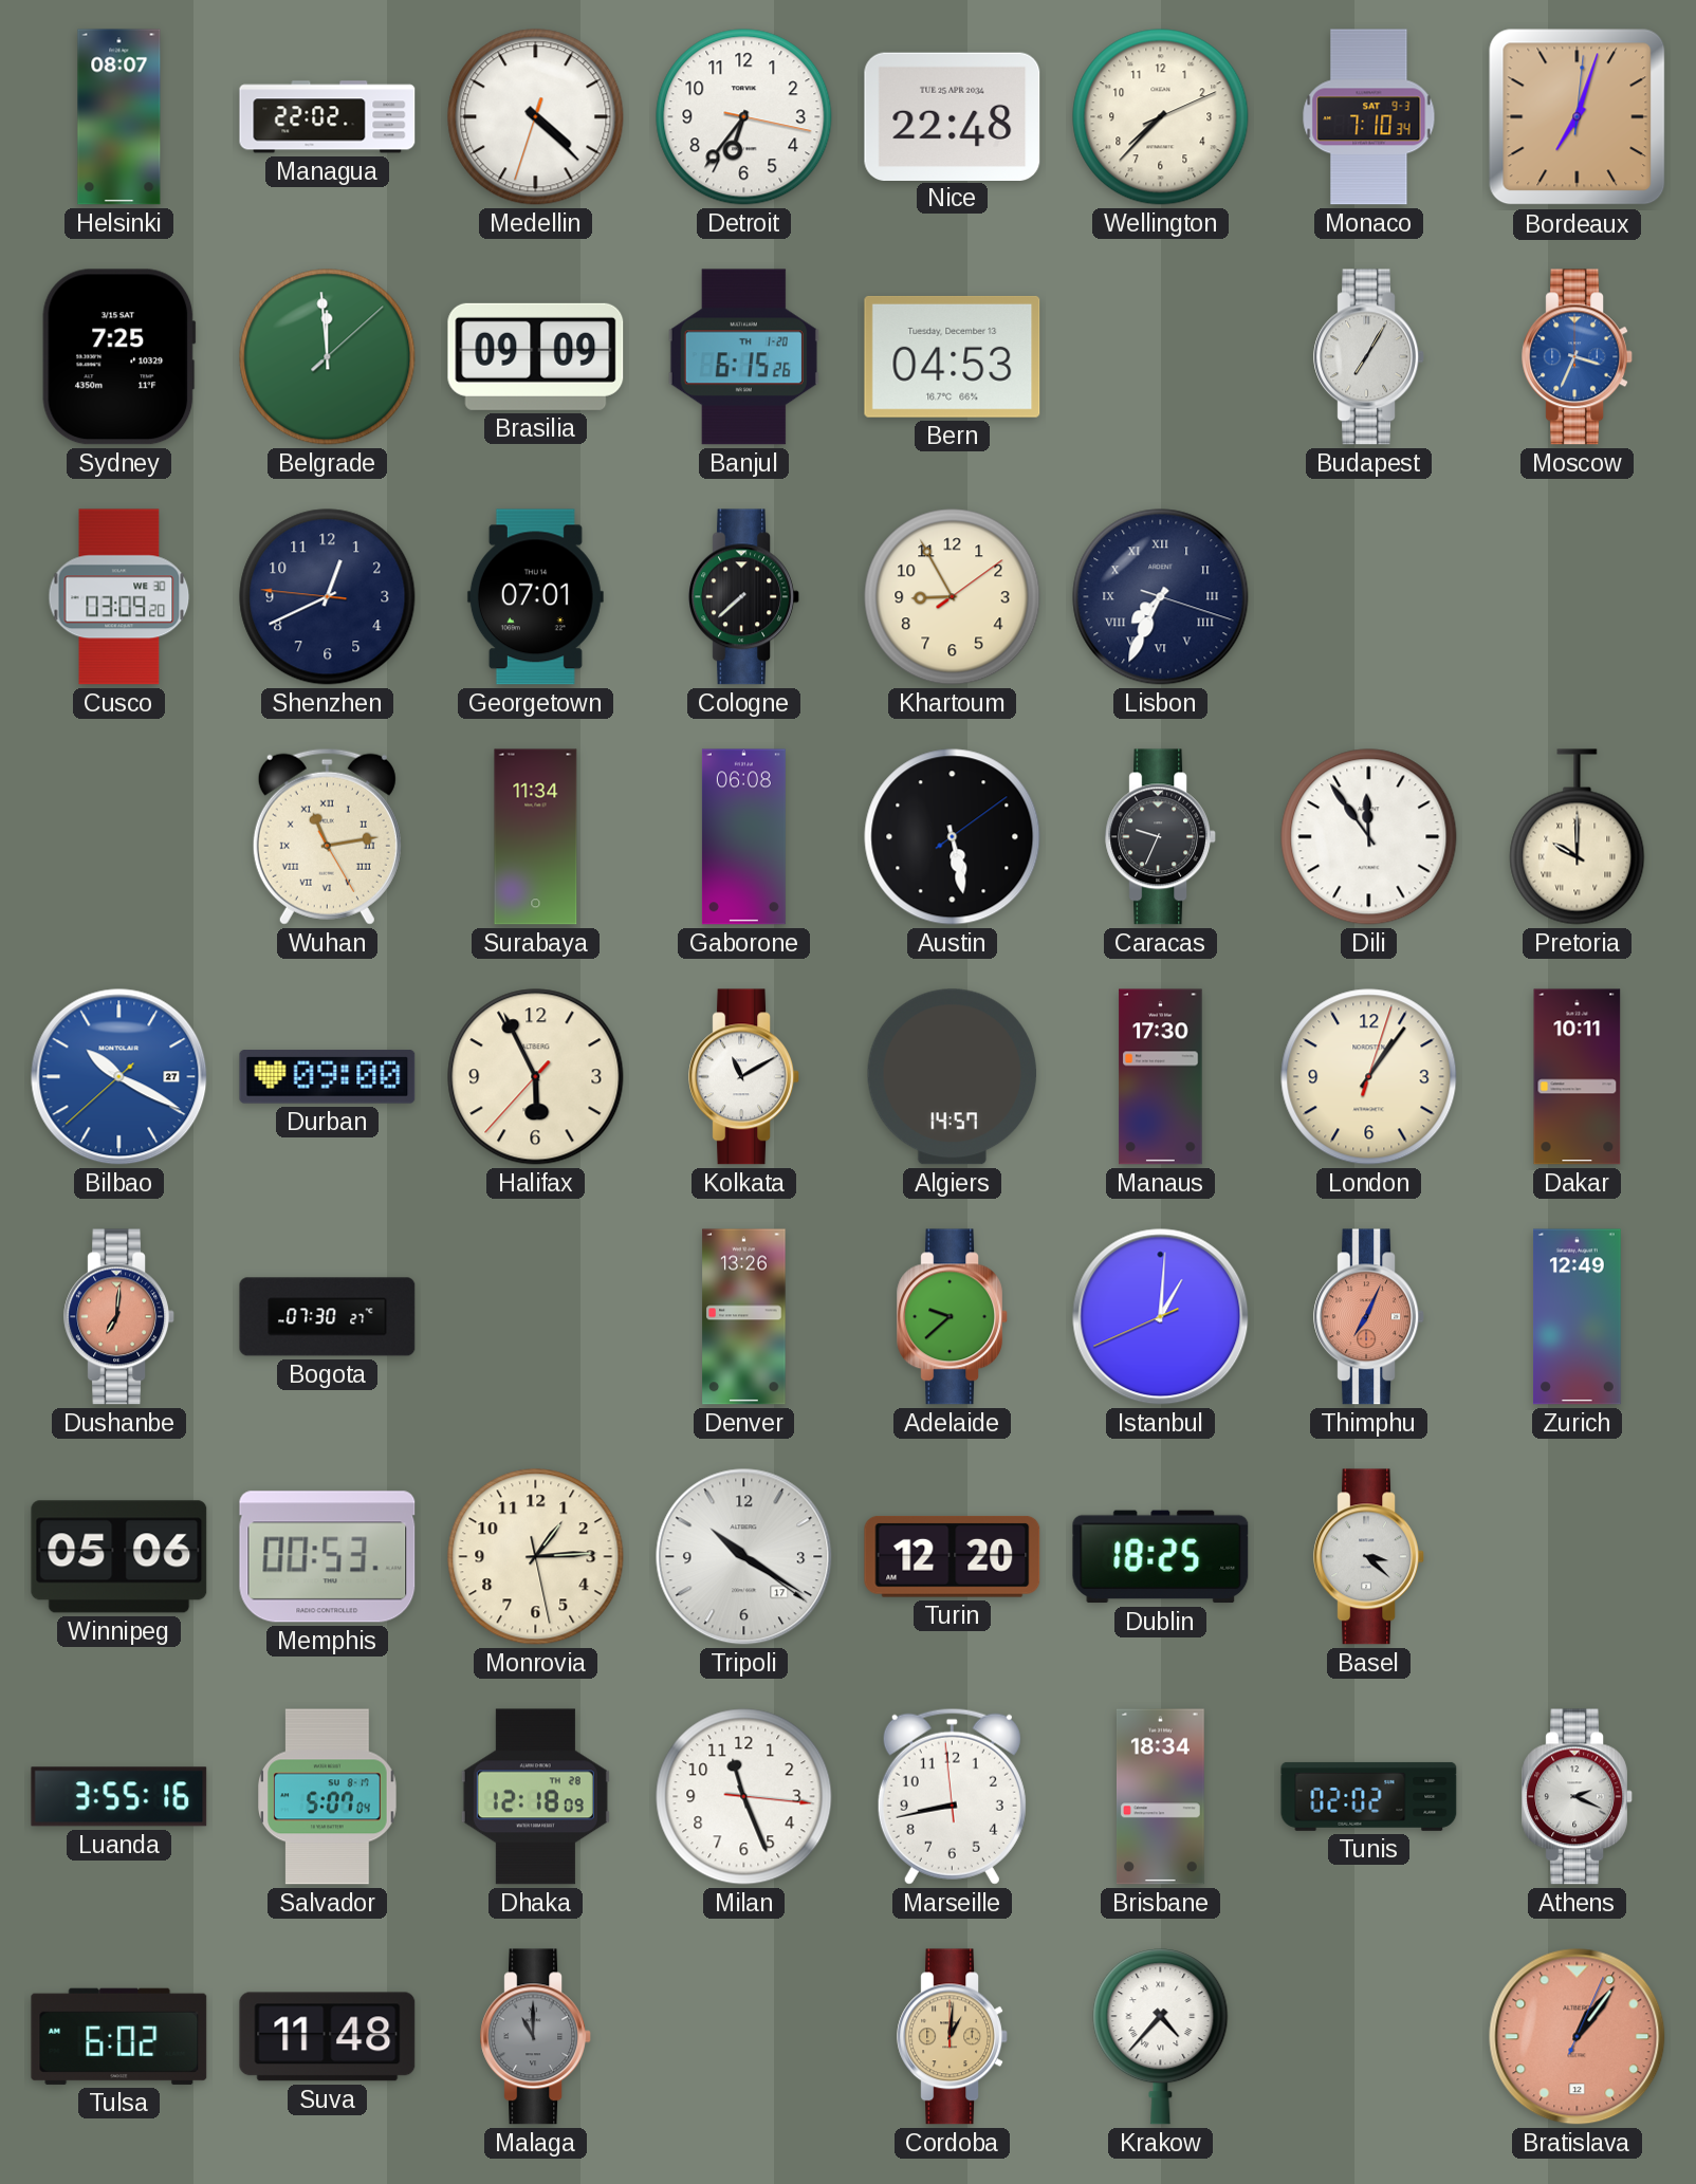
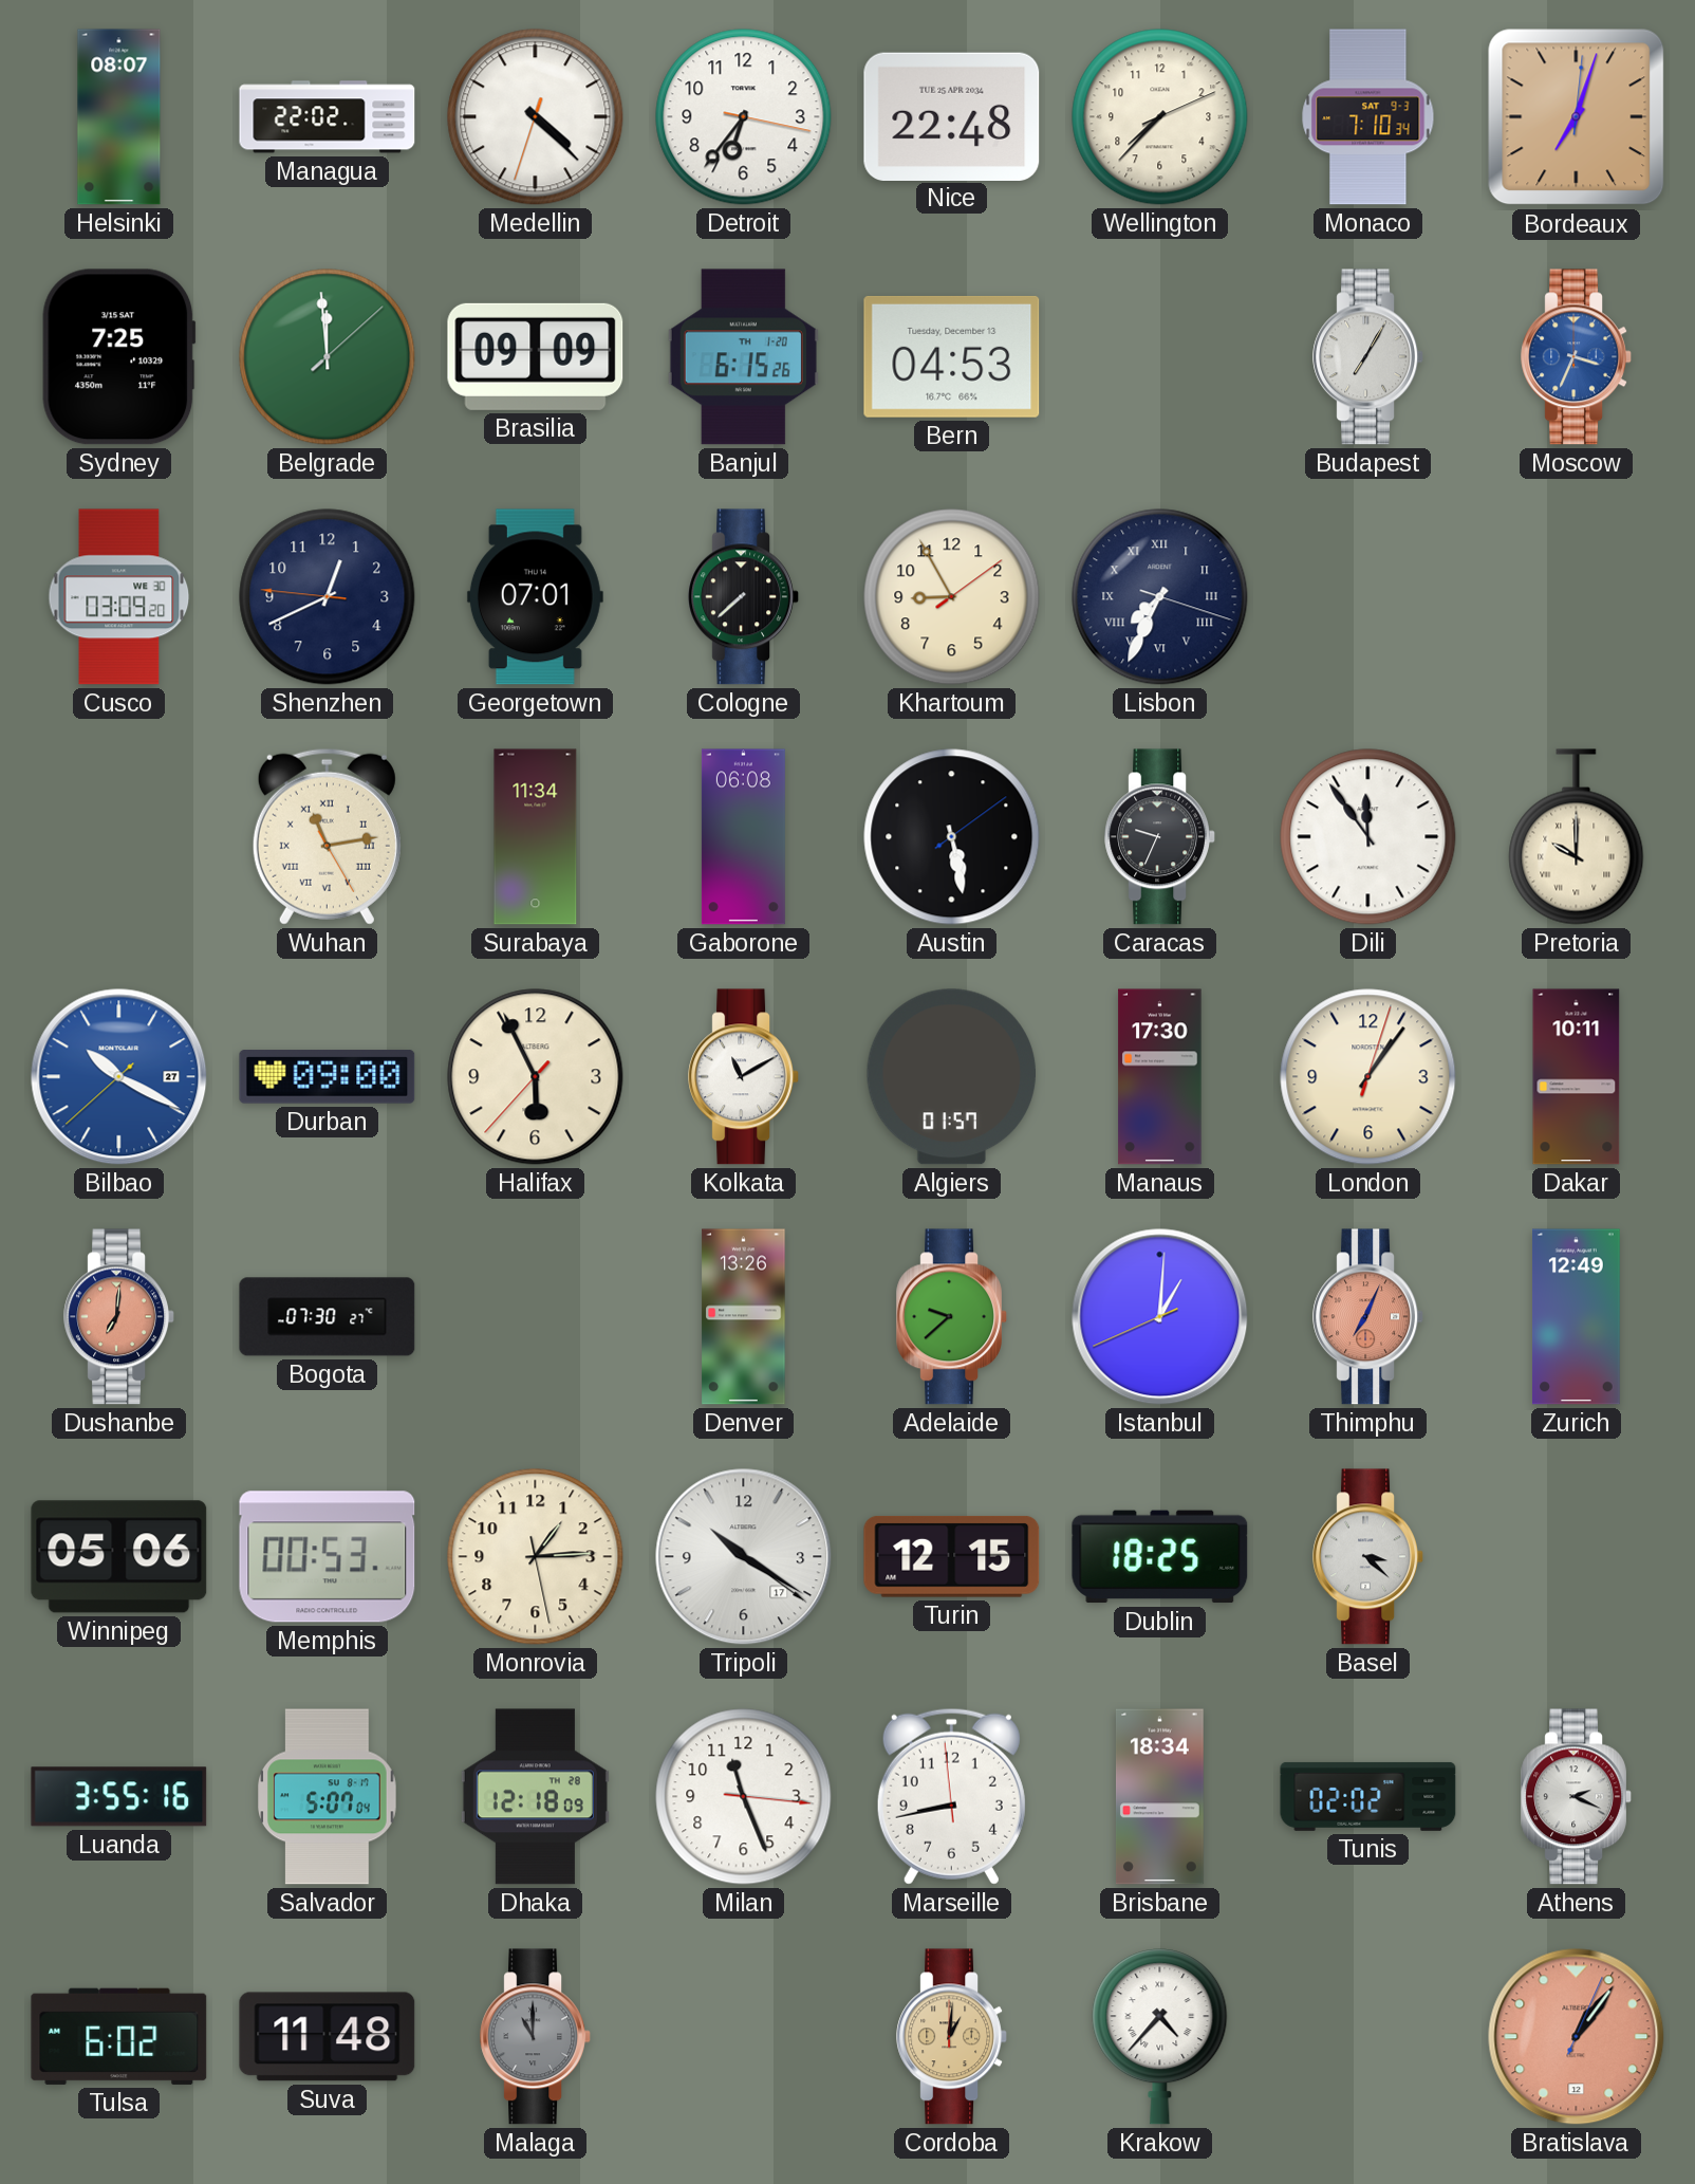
Algiers: 14:57 -> 01:57 (952, 1077)
Turin: 12:20 -> 12:15 (952, 1556)
